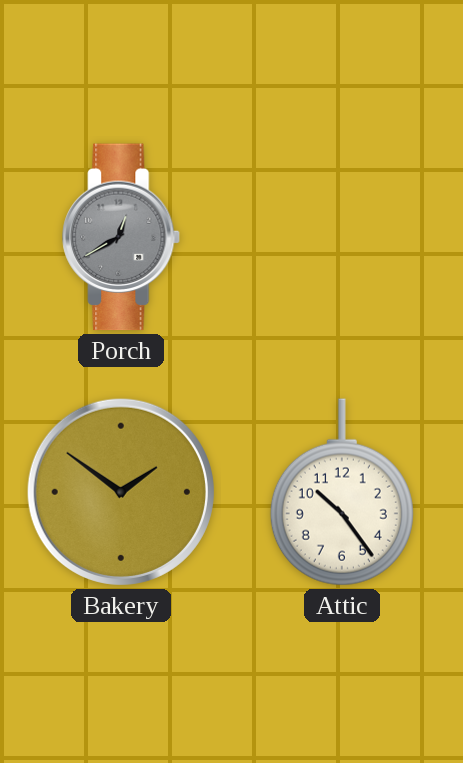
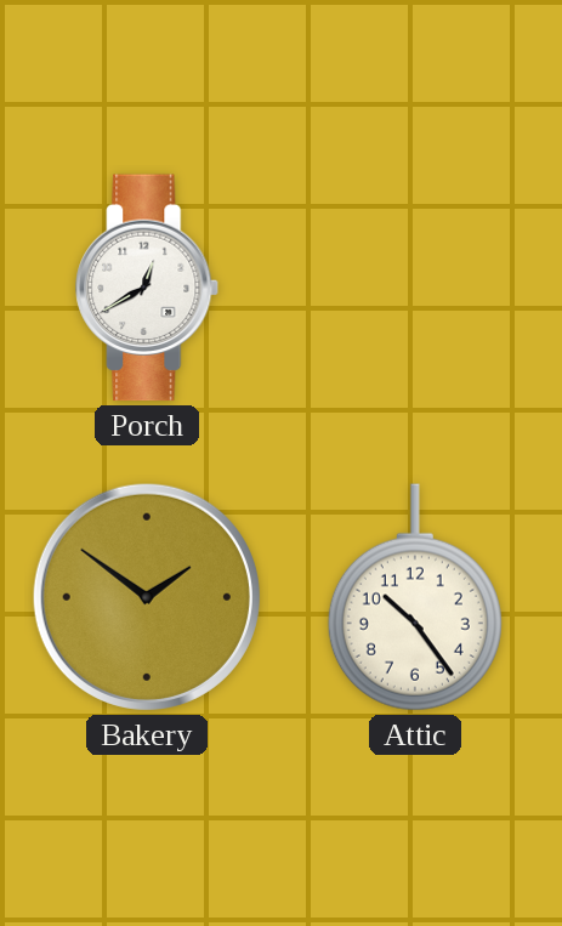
Porch dial: grey -> white (148, 288)
